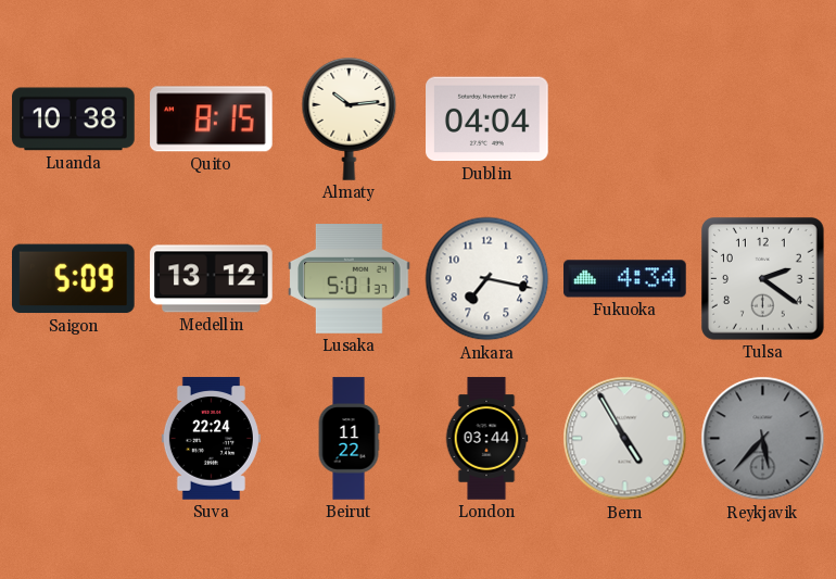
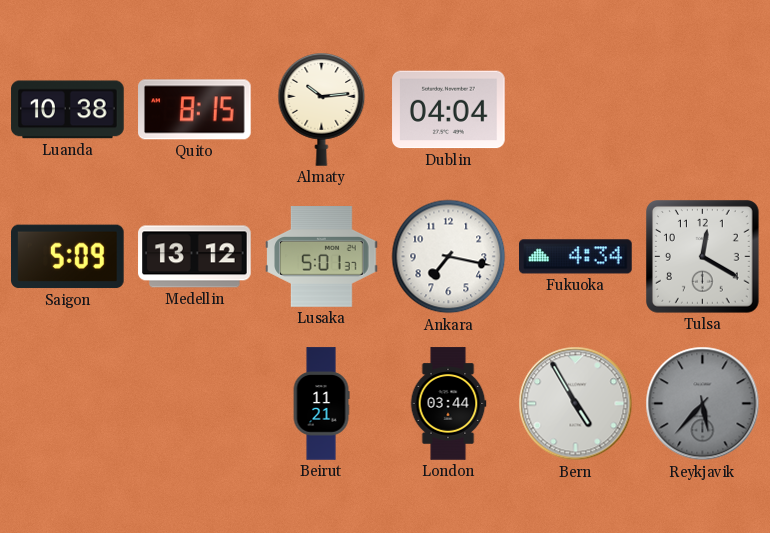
Tulsa: 2:21 -> 12:20 (703, 257)
Suva: 22:24 -> none (211, 439)
Beirut: 11:22 -> 11:21 (321, 404)
